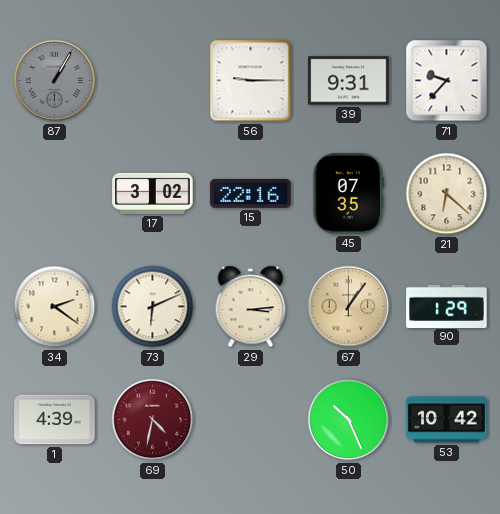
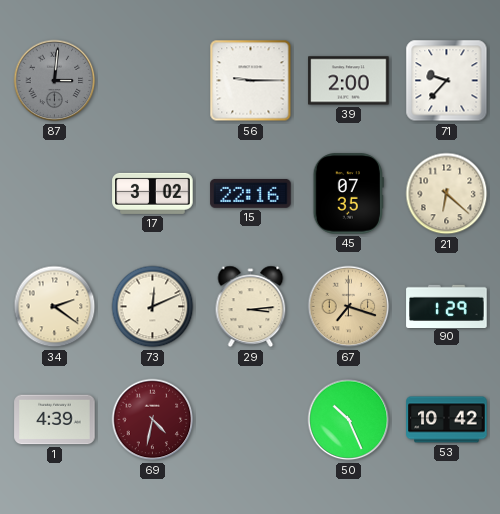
87: 1:05 -> 3:01 (55, 81)
39: 9:31 -> 2:00 (349, 81)
73: 6:11 -> 12:11 (153, 307)
67: 1:06 -> 7:18 (349, 307)
